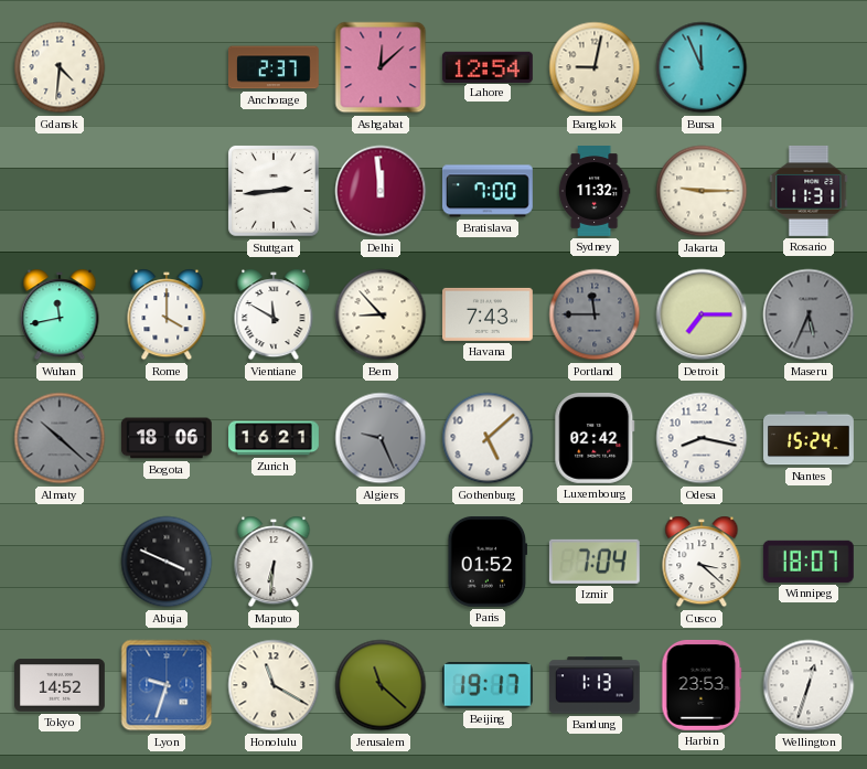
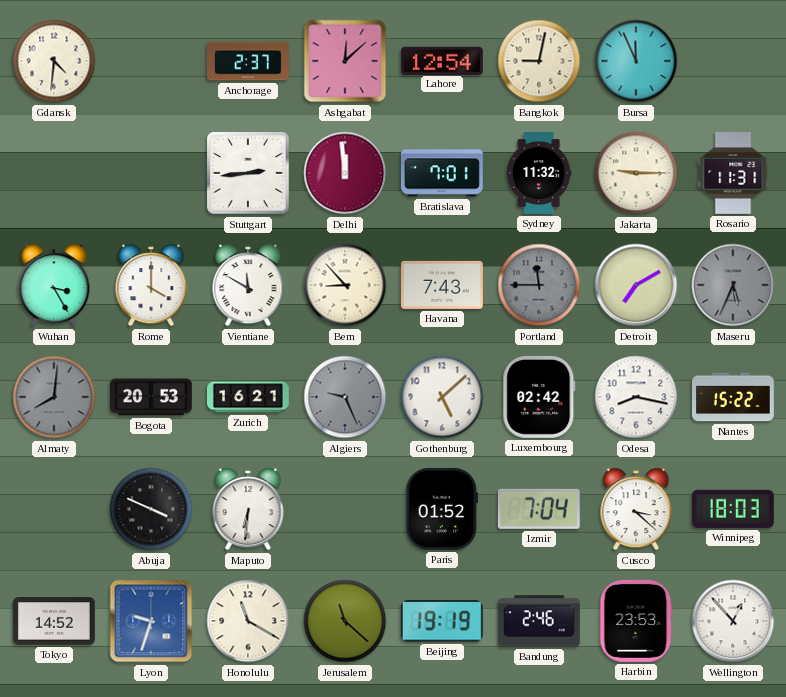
Bratislava: 7:00 -> 7:01 (442, 173)
Wuhan: 11:43 -> 3:25 (54, 285)
Detroit: 7:15 -> 7:10 (636, 285)
Almaty: 10:22 -> 8:01 (54, 397)
Bogota: 18:06 -> 20:53 (151, 397)
Nantes: 15:24 -> 15:22 (734, 397)
Winnipeg: 18:07 -> 18:03 (733, 509)
Beijing: 19:17 -> 19:19 (442, 621)
Bandung: 1:13 -> 2:46 (539, 621)
Wellington: 12:33 -> 12:53 (733, 621)
